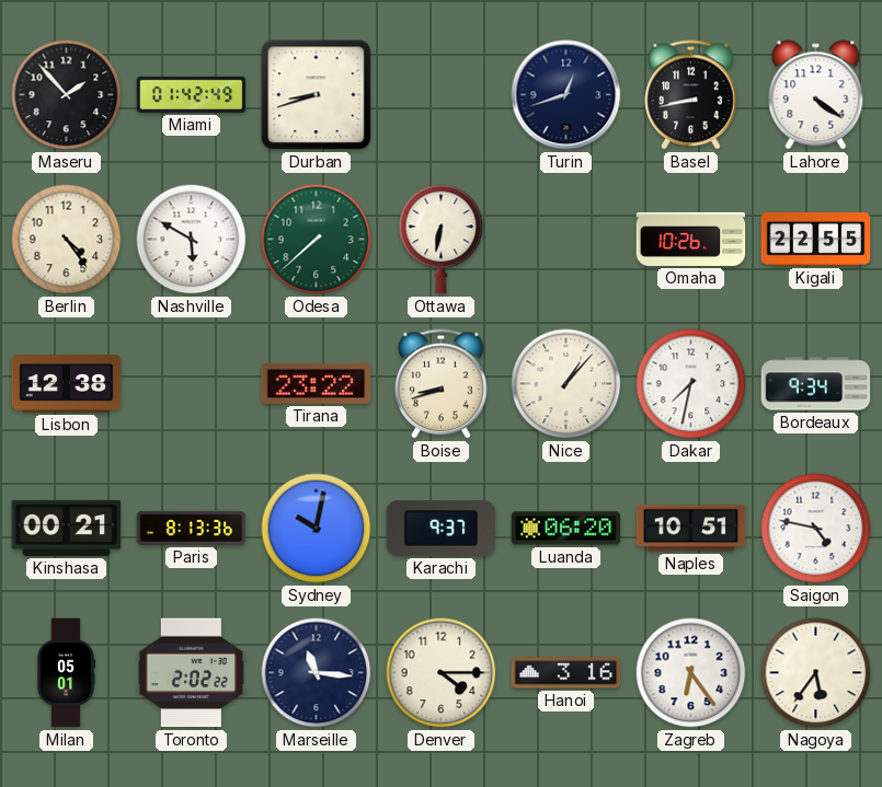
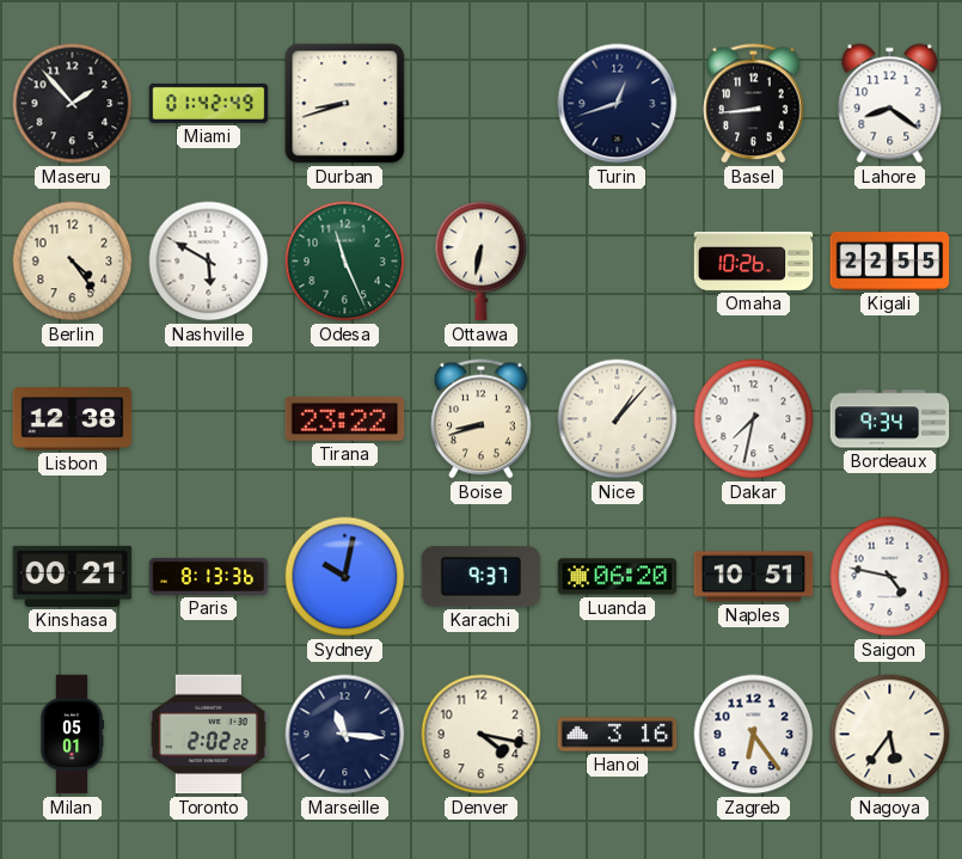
Basel: 8:43 -> 8:44 (754, 104)
Lahore: 4:21 -> 8:21 (890, 104)
Odesa: 7:38 -> 11:26 (345, 262)
Denver: 4:15 -> 4:17 (482, 735)
